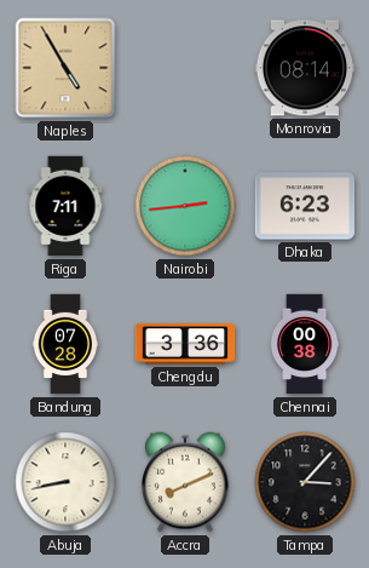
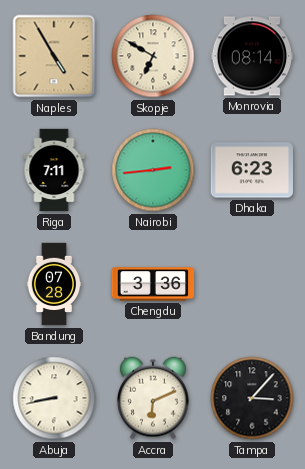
Skopje: none -> 6:50 (153, 56)
Chennai: 00:38 -> none (305, 344)
Accra: 8:11 -> 6:11 (154, 398)
